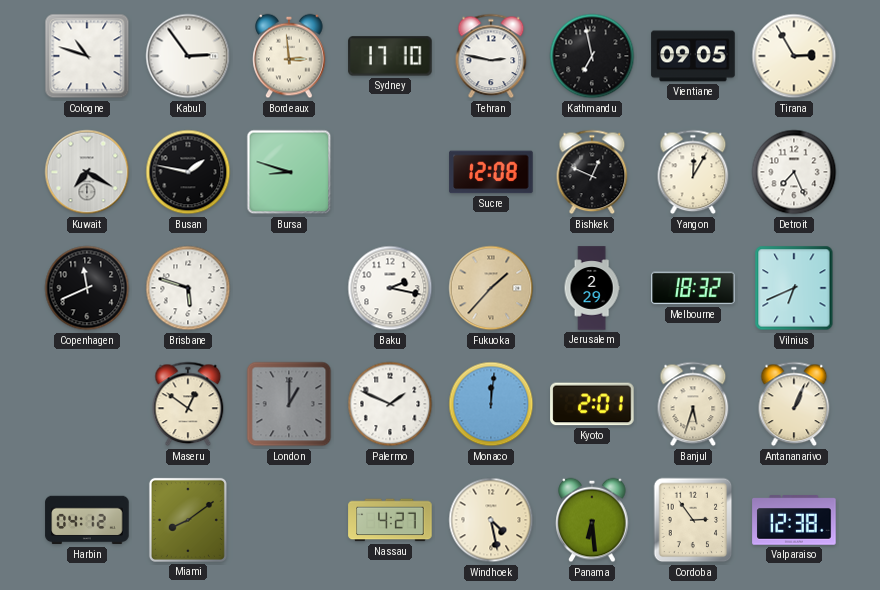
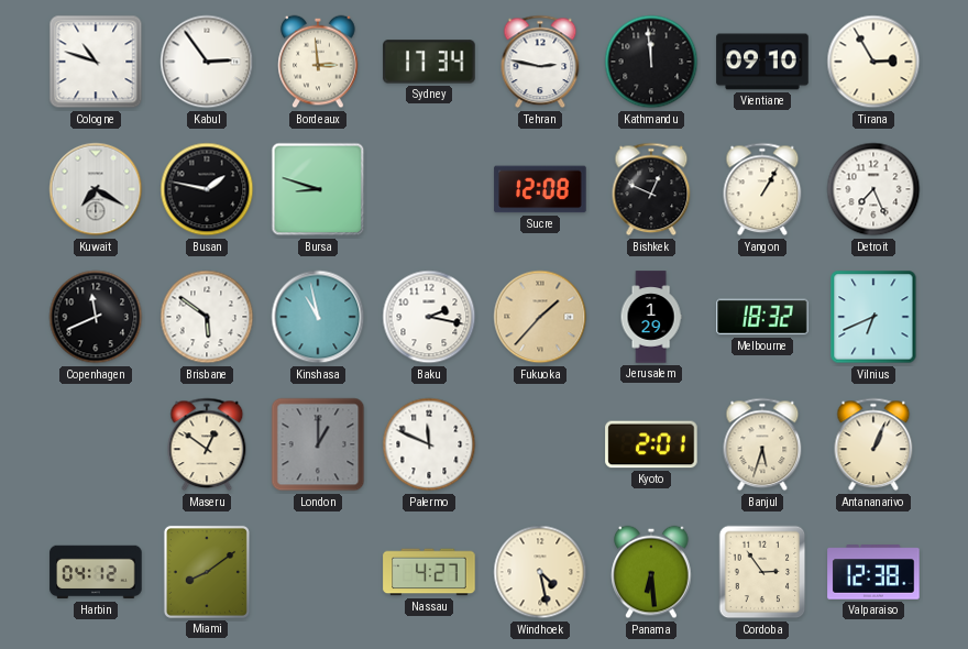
Sydney: 17:10 -> 17:34 (429, 62)
Kathmandu: 6:58 -> 11:59 (651, 62)
Vientiane: 09:05 -> 09:10 (762, 62)
Yangon: 12:05 -> 1:05 (762, 189)
Brisbane: 5:48 -> 5:51 (207, 317)
Kinshasa: none -> 10:58 (318, 317)
Jerusalem: 2:29 -> 1:29 (651, 317)
Palermo: 1:49 -> 11:49 (429, 444)
Monaco: 12:01 -> none (491, 404)
